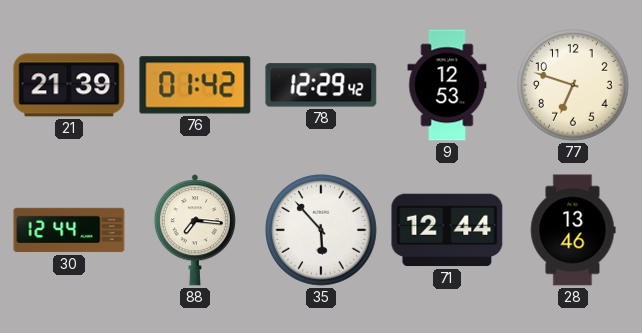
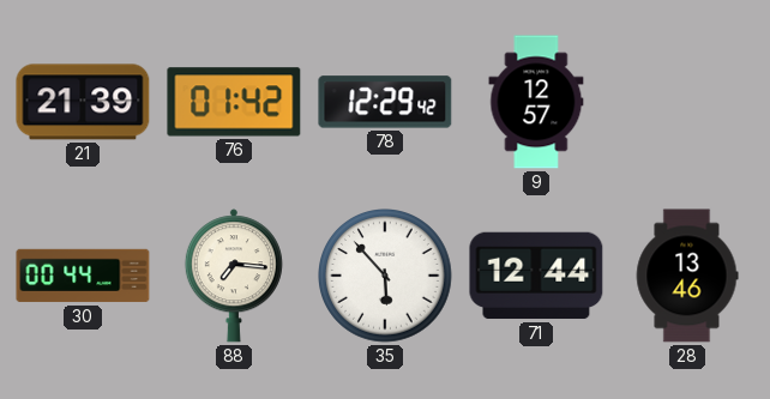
9: 12:53 -> 12:57 (536, 102)
77: 6:48 -> none (574, 86)
30: 12:44 -> 00:44 (83, 276)
